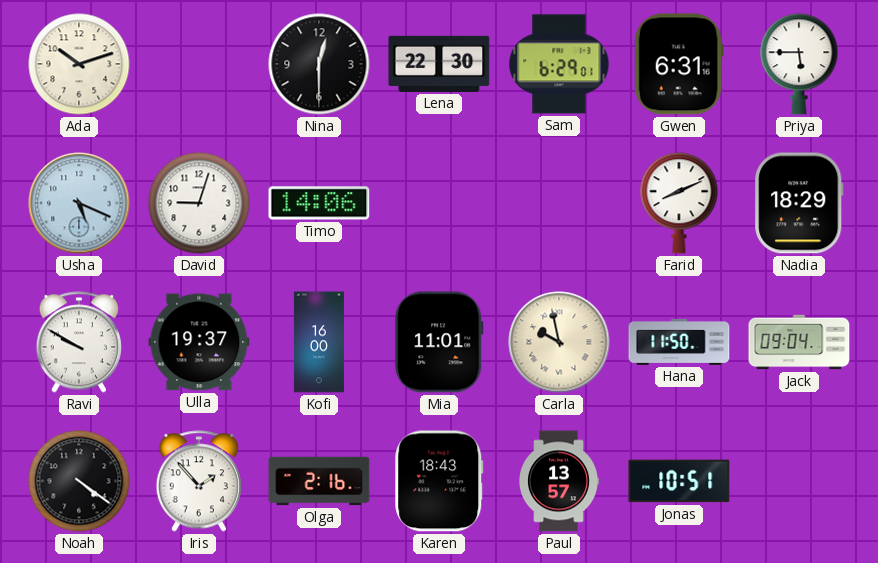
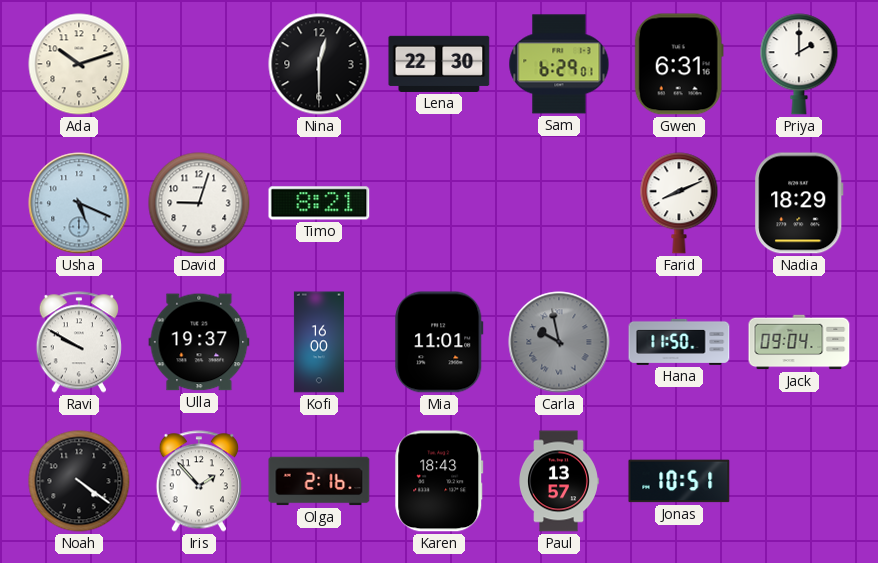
Priya: 5:45 -> 2:00 (799, 64)
Timo: 14:06 -> 8:21 (319, 203)
Carla dial: cream -> grey (559, 342)
